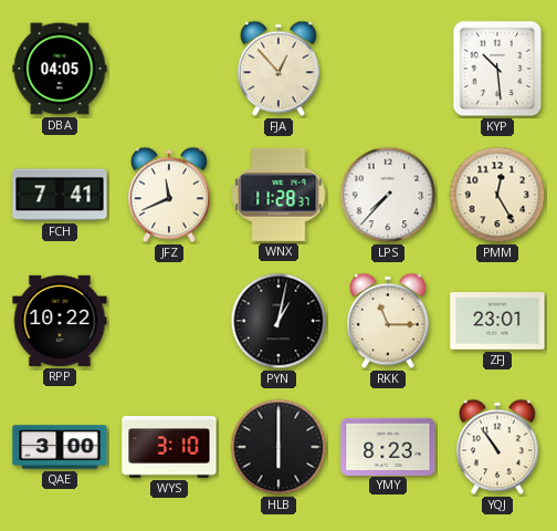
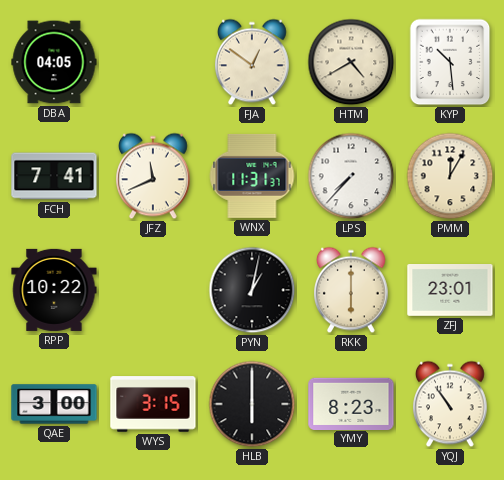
FJA: 12:53 -> 12:51 (253, 62)
HTM: none -> 4:40 (351, 62)
WNX: 11:28 -> 11:31 (252, 176)
PMM: 12:25 -> 12:05 (450, 176)
RKK: 11:15 -> 6:00 (352, 290)
WYS: 3:10 -> 3:15 (153, 404)
